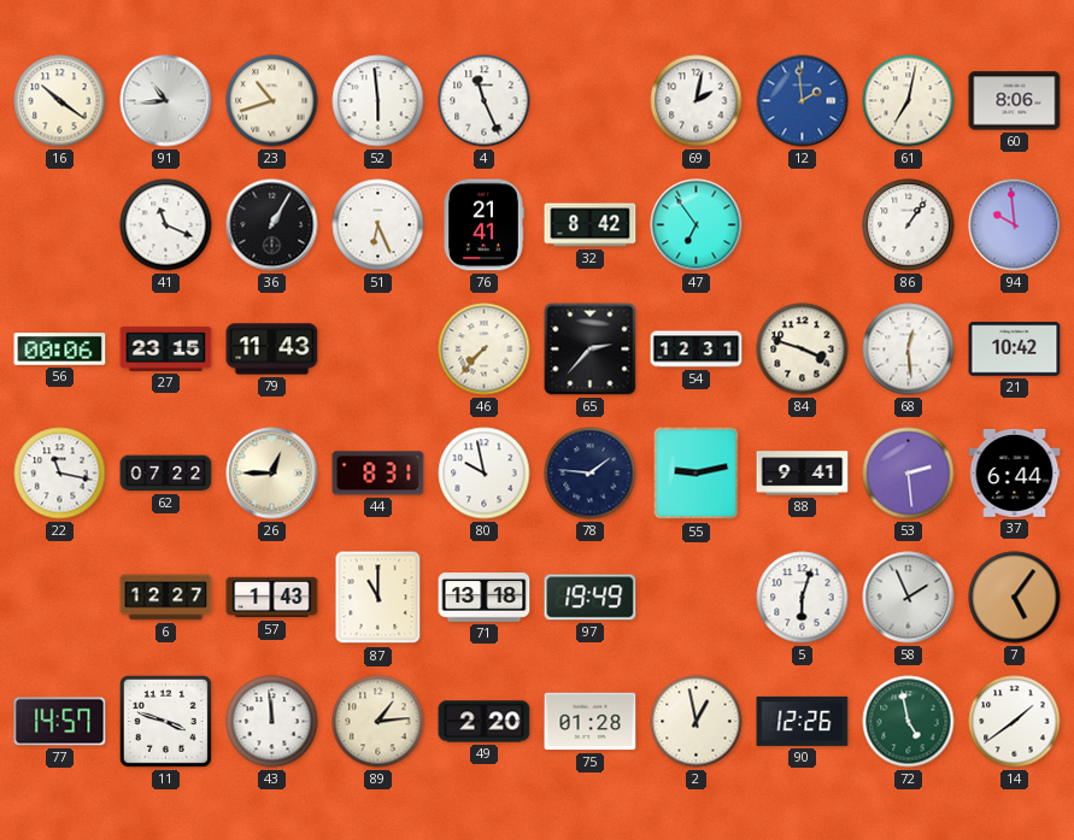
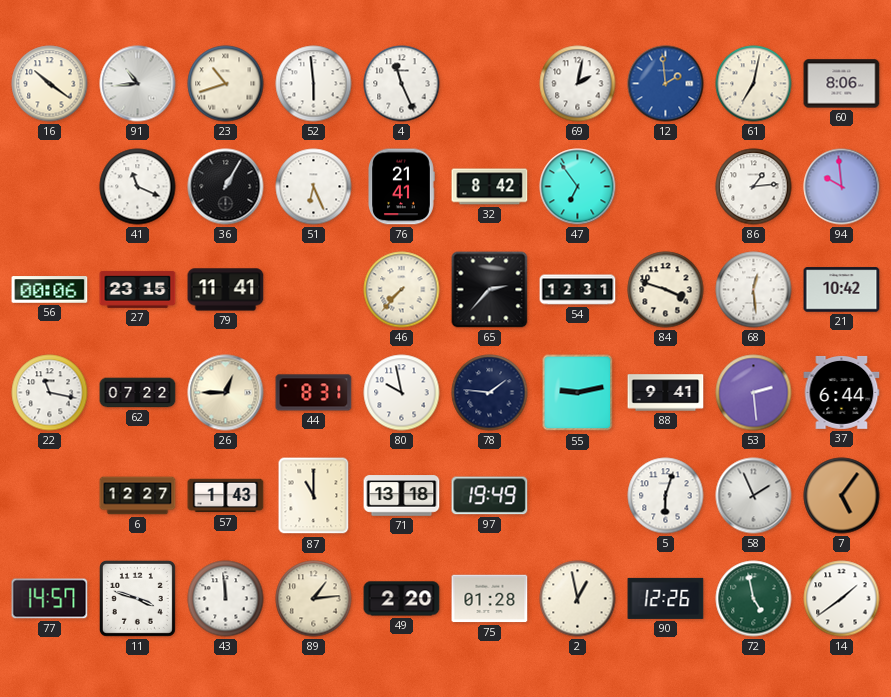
86: 1:06 -> 1:14 (754, 187)
79: 11:43 -> 11:41 (226, 290)
